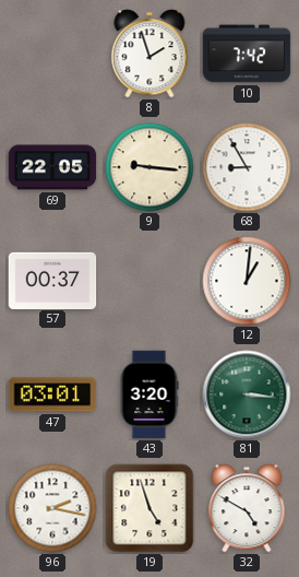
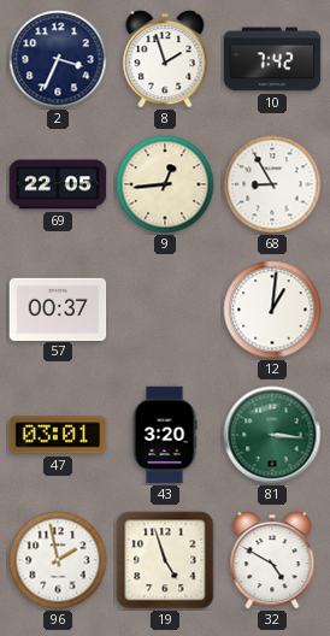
2: none -> 3:34 (58, 59)
9: 9:16 -> 12:44 (165, 184)
96: 2:17 -> 1:58 (58, 560)
